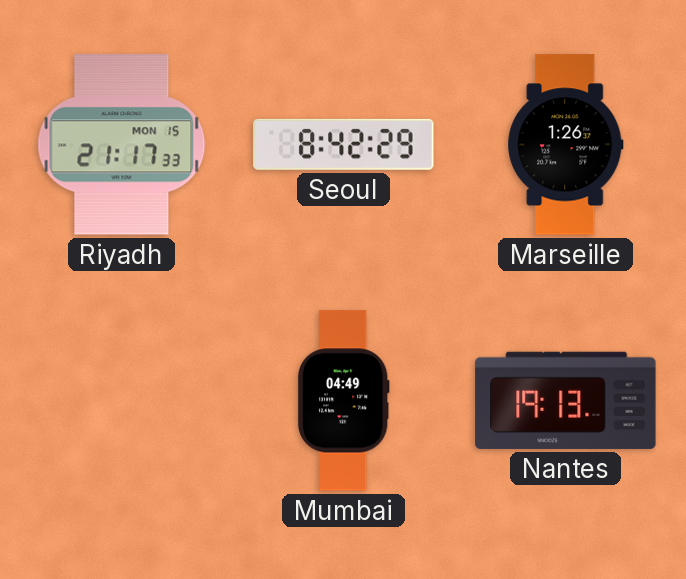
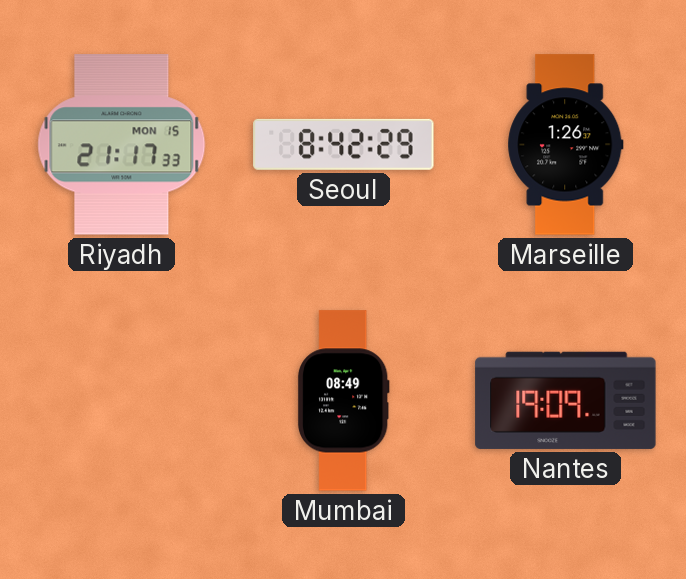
Mumbai: 04:49 -> 08:49 (343, 401)
Nantes: 19:13 -> 19:09 (566, 400)
